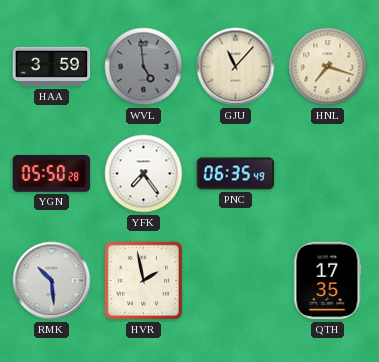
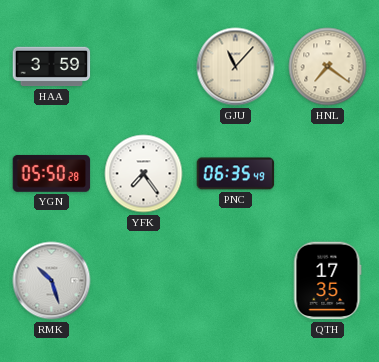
WVL: 4:59 -> none (144, 67)
HNL: 7:18 -> 7:21 (328, 67)
RMK: 10:29 -> 10:27 (52, 281)
HVR: 1:58 -> none (143, 280)
